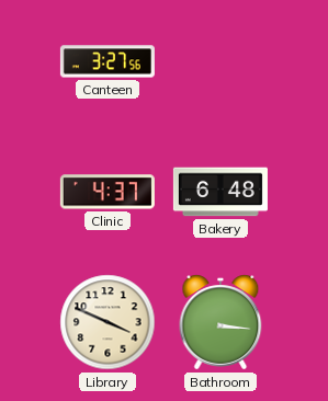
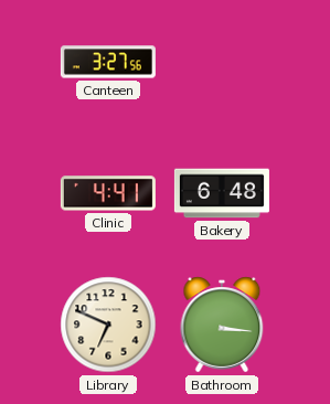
Clinic: 4:37 -> 4:41 (108, 193)
Library: 3:49 -> 6:49 (108, 325)
